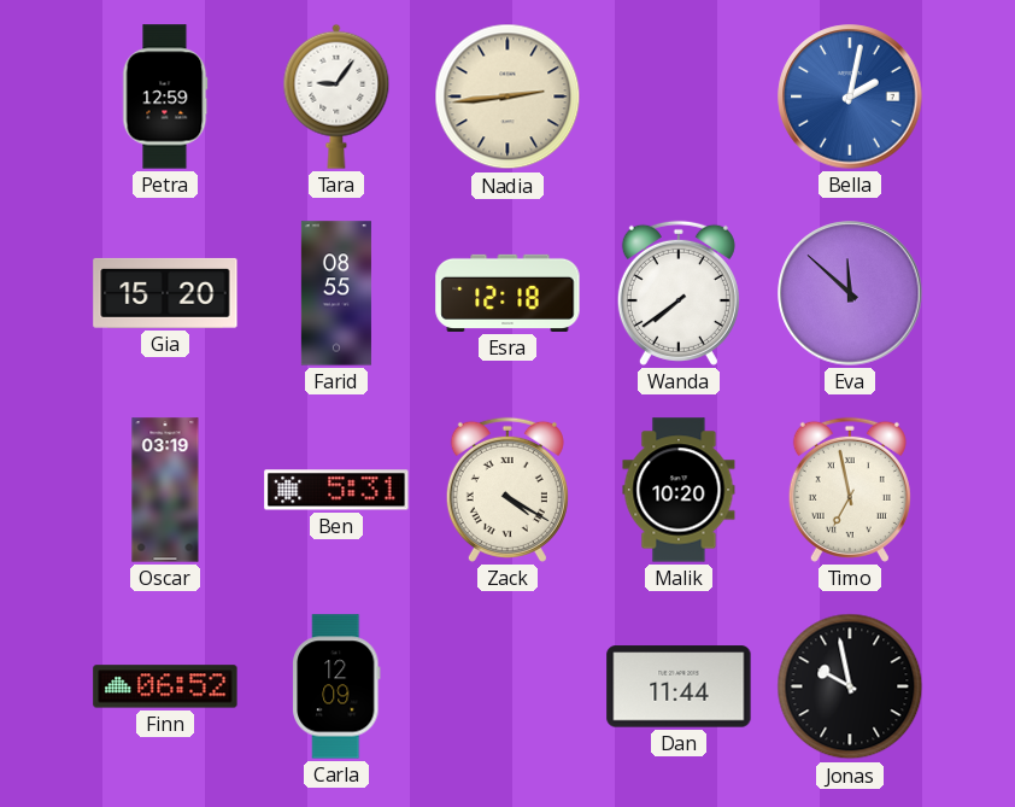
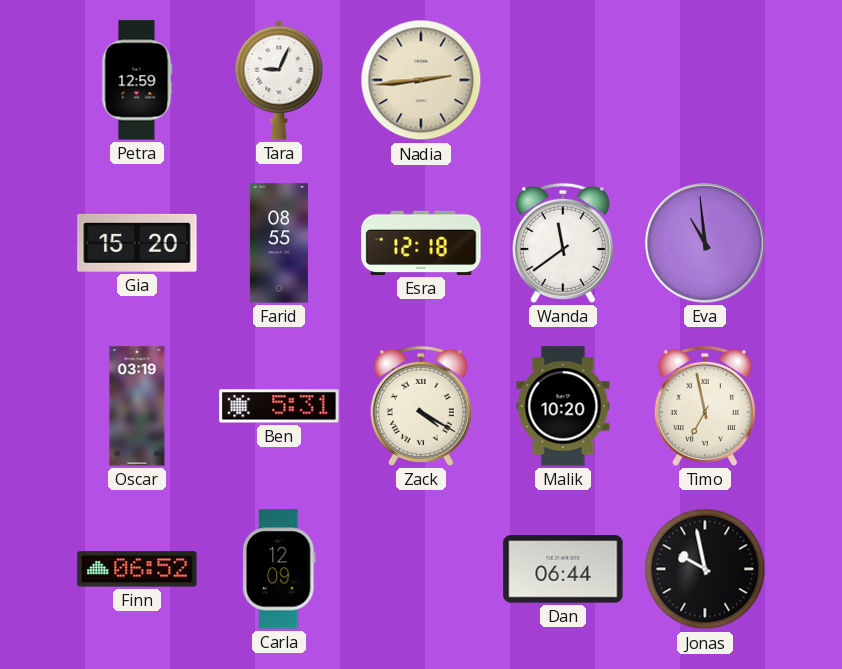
Tara: 9:06 -> 9:04 (279, 80)
Bella: 2:02 -> none (850, 97)
Wanda: 7:39 -> 11:39 (563, 243)
Eva: 11:52 -> 10:59 (705, 243)
Dan: 11:44 -> 06:44 (563, 569)
